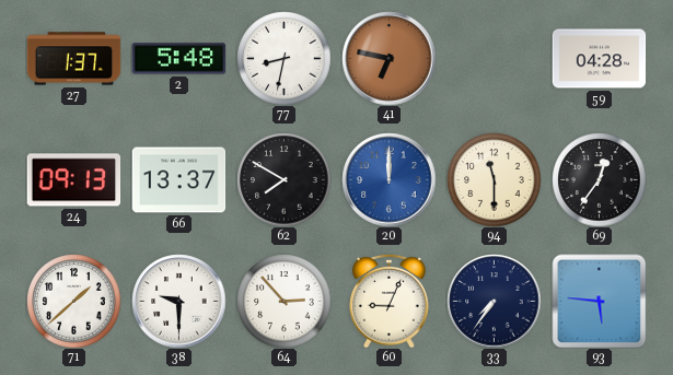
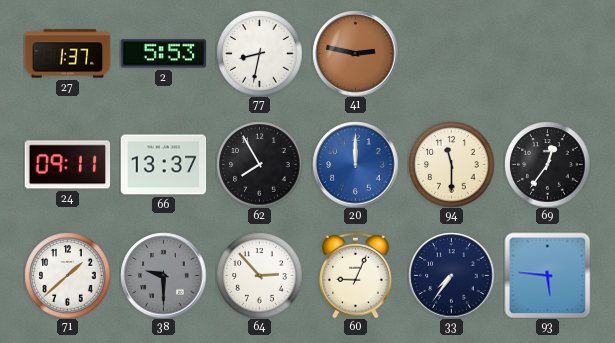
2: 5:48 -> 5:53 (163, 54)
41: 6:47 -> 2:47 (355, 53)
59: 04:28 -> none (599, 59)
24: 09:13 -> 09:11 (67, 165)
62: 7:50 -> 7:55 (259, 164)
38 dial: white -> grey (163, 275)
